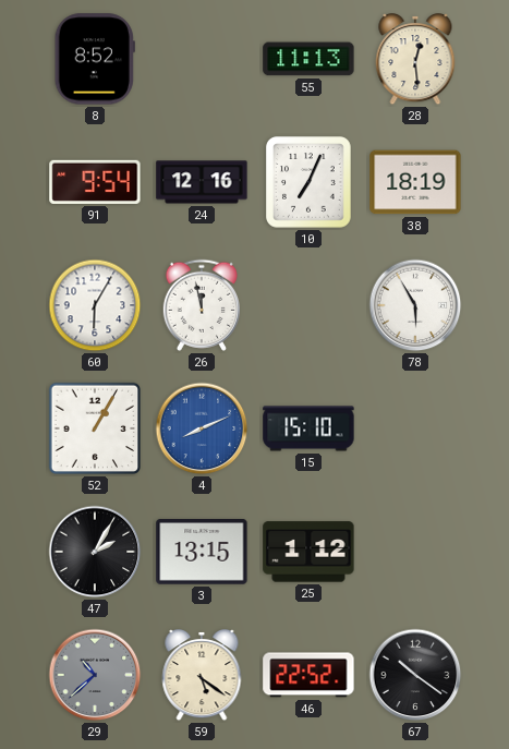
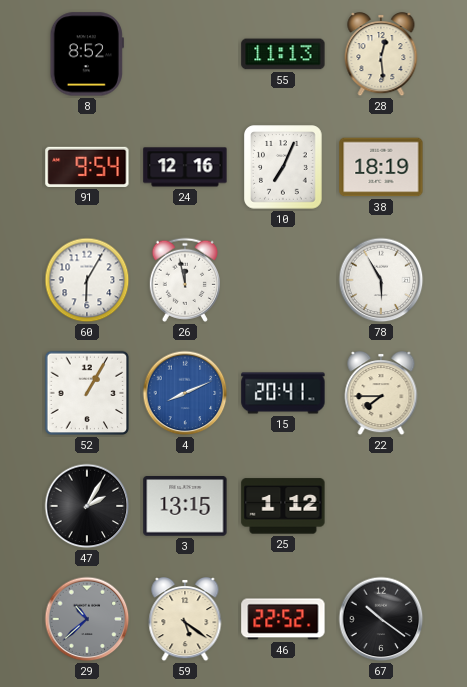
15: 15:10 -> 20:41 (283, 393)
22: none -> 7:45 (381, 394)
